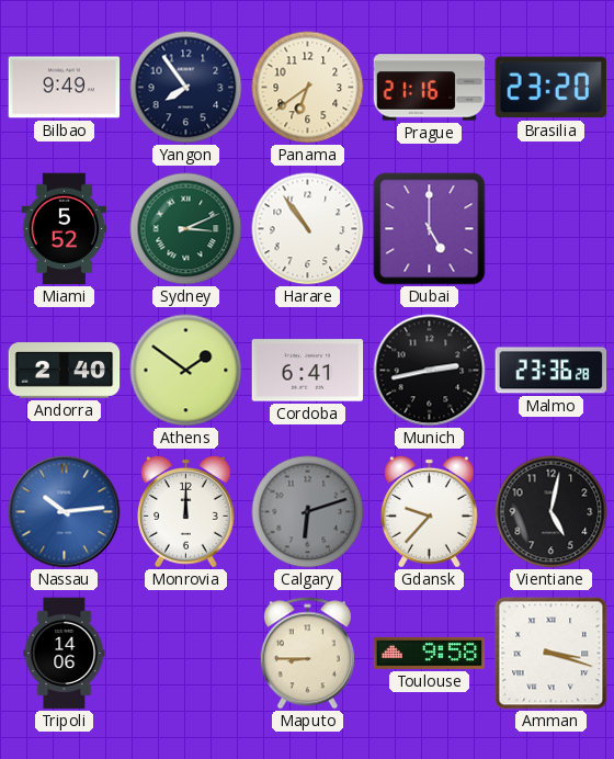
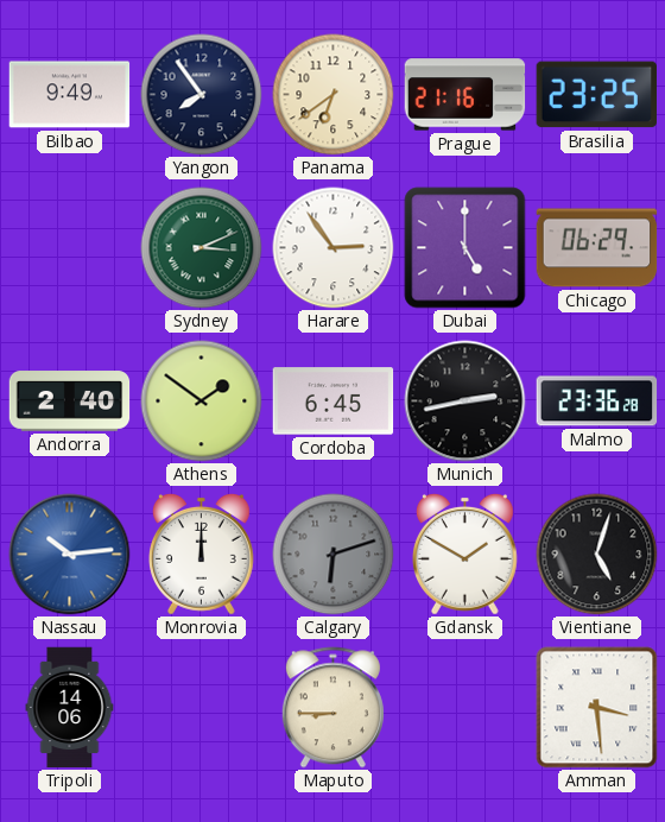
Brasilia: 23:20 -> 23:25 (596, 95)
Miami: 5:52 -> none (65, 229)
Harare: 10:54 -> 2:54 (334, 248)
Chicago: none -> 06:29 (597, 248)
Cordoba: 6:41 -> 6:45 (334, 401)
Gdansk: 9:37 -> 1:50 (464, 554)
Vientiane: 5:02 -> 5:03 (597, 555)
Toulouse: 9:58 -> none (430, 653)
Amman: 3:18 -> 3:29 (597, 708)
